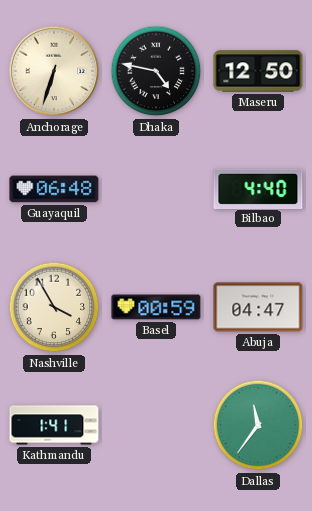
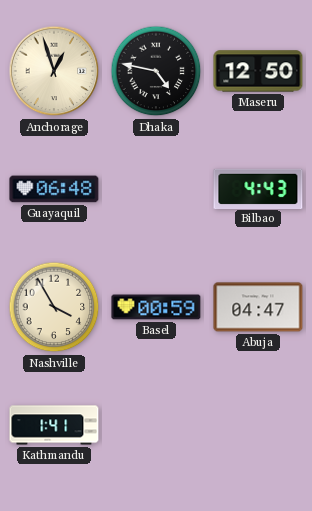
Anchorage: 6:33 -> 12:57 (54, 71)
Bilbao: 4:40 -> 4:43 (258, 188)
Dallas: 11:36 -> none (258, 425)
